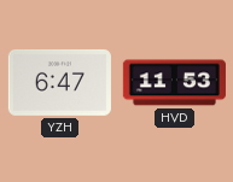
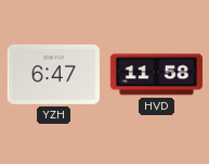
HVD: 11:53 -> 11:58 (156, 75)
